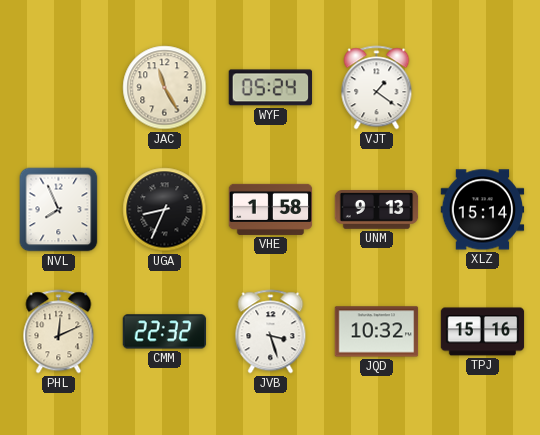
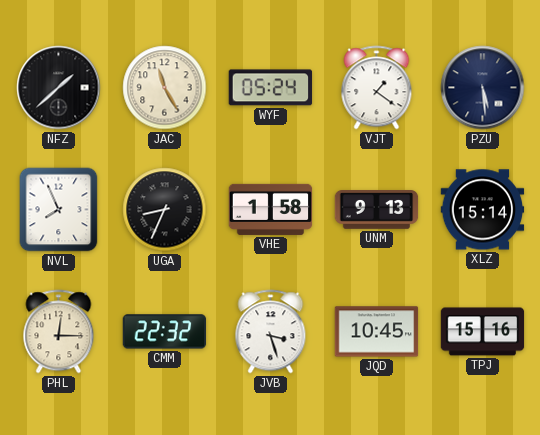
NFZ: none -> 1:38 (59, 88)
PZU: none -> 5:29 (483, 88)
PHL: 12:11 -> 12:15 (59, 332)
JQD: 10:32 -> 10:45 (377, 332)
